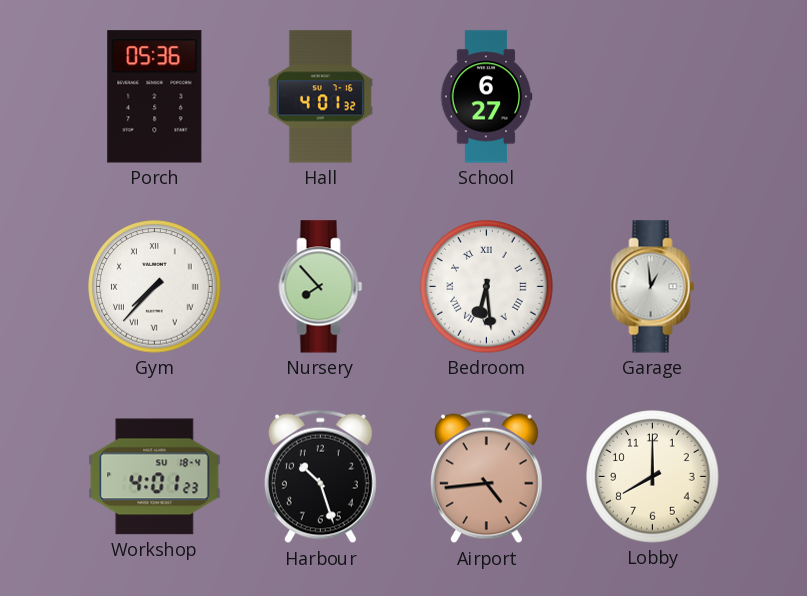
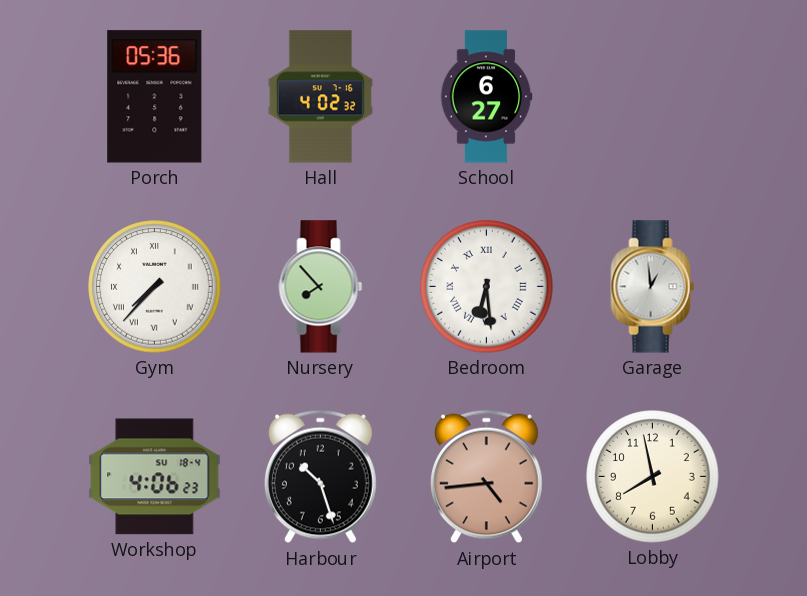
Hall: 4:01 -> 4:02 (320, 97)
Workshop: 4:01 -> 4:06 (155, 477)
Lobby: 8:00 -> 7:58 (653, 477)
